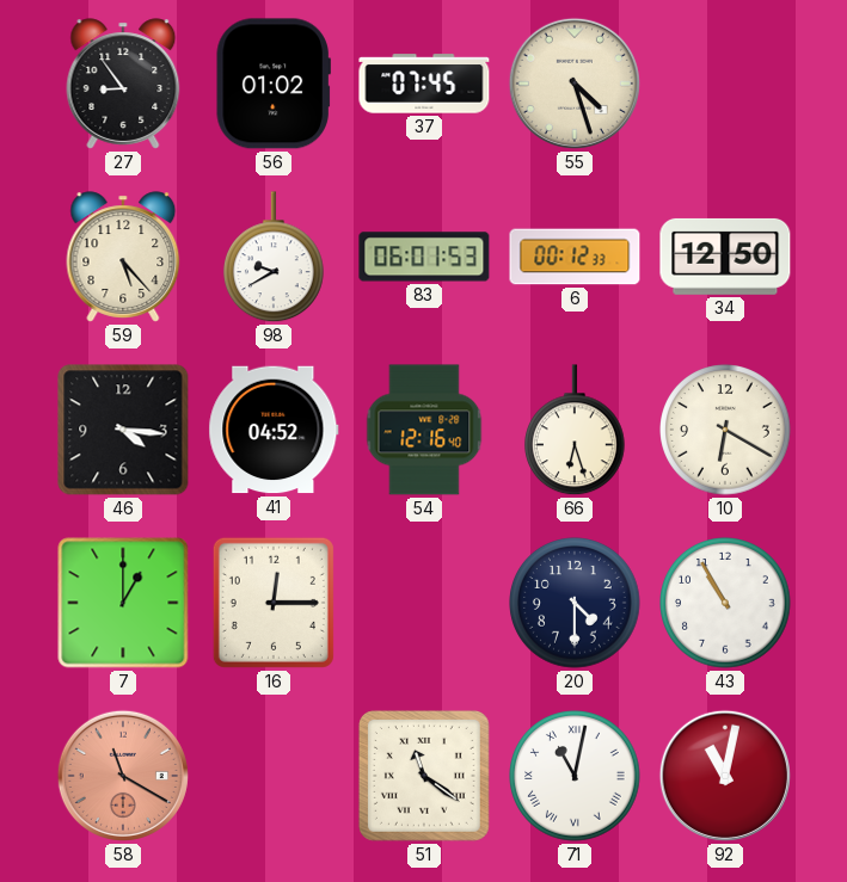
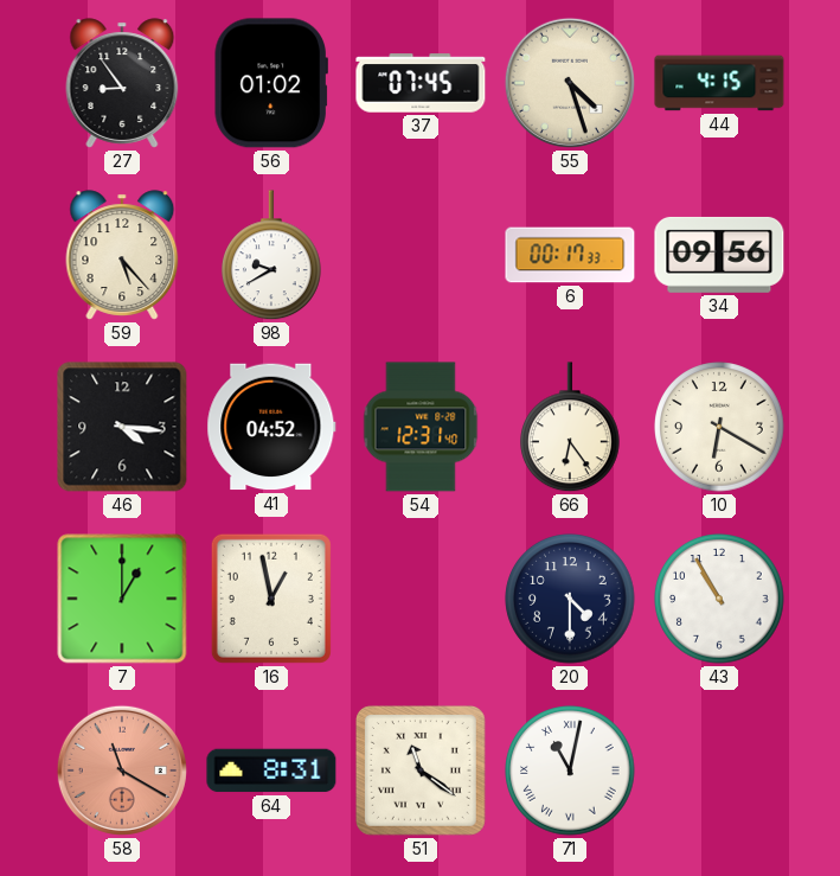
44: none -> 4:15 (719, 83)
83: 06:01 -> none (424, 257)
6: 00:12 -> 00:17 (570, 255)
34: 12:50 -> 09:56 (719, 255)
54: 12:16 -> 12:31 (421, 427)
66: 6:27 -> 6:24 (571, 428)
16: 12:15 -> 12:58 (271, 599)
64: none -> 8:31 (271, 771)
92: 11:02 -> none (725, 776)
